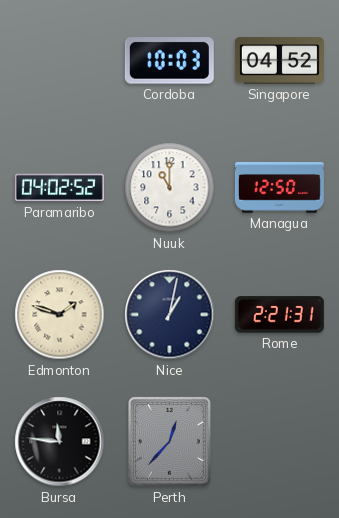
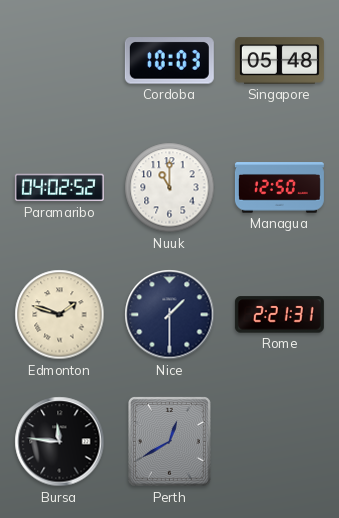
Singapore: 04:52 -> 05:48 (279, 61)
Nice: 1:02 -> 1:30 (170, 315)
Perth: 12:37 -> 12:40 (170, 442)
